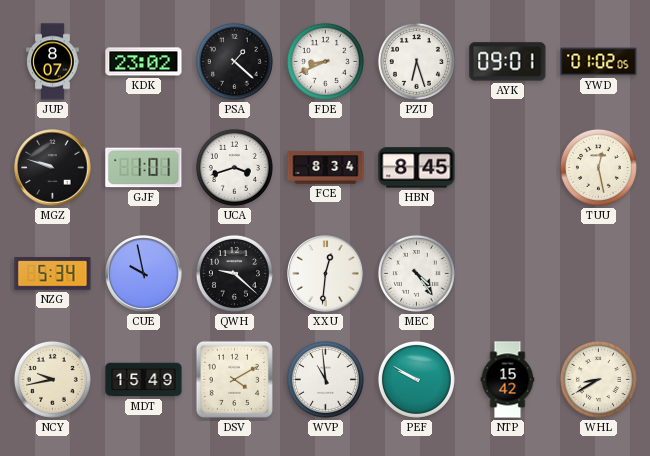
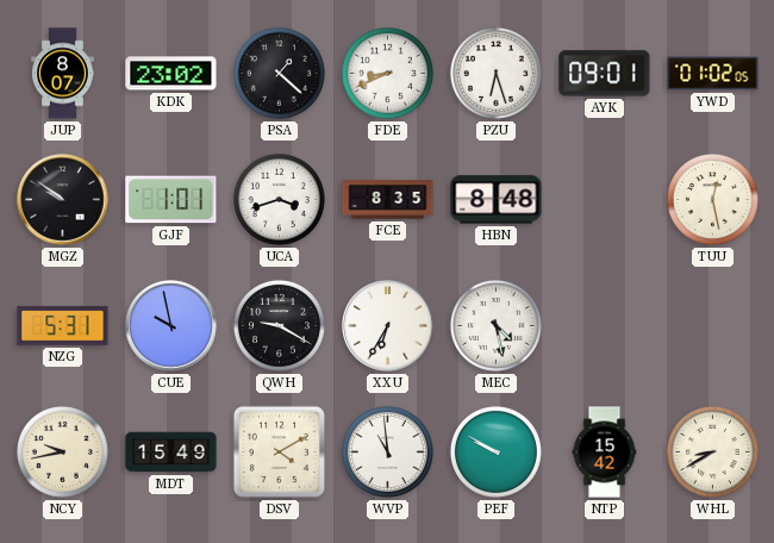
MGZ: 9:48 -> 9:51 (63, 200)
FCE: 8:34 -> 8:35 (388, 200)
HBN: 8:45 -> 8:48 (497, 200)
NZG: 5:34 -> 5:31 (63, 326)
QWH: 9:22 -> 9:20 (279, 325)
XXU: 12:31 -> 6:35 (388, 326)
MEC: 4:24 -> 4:28 (495, 325)
